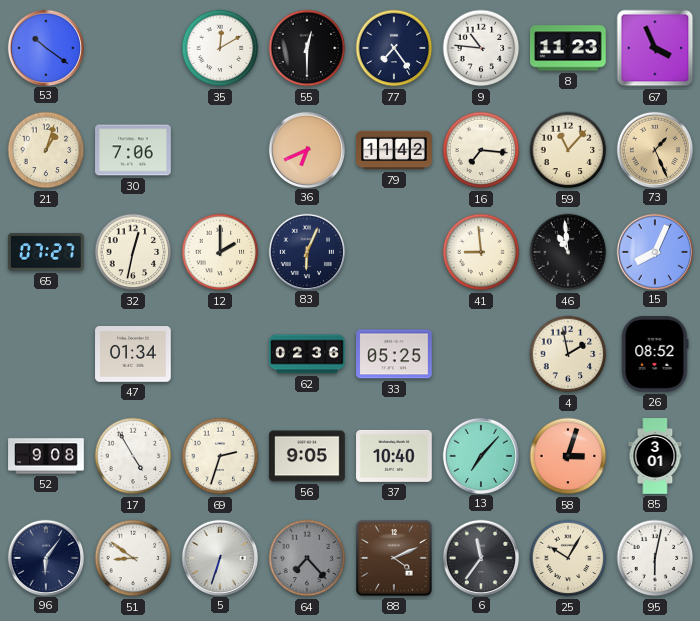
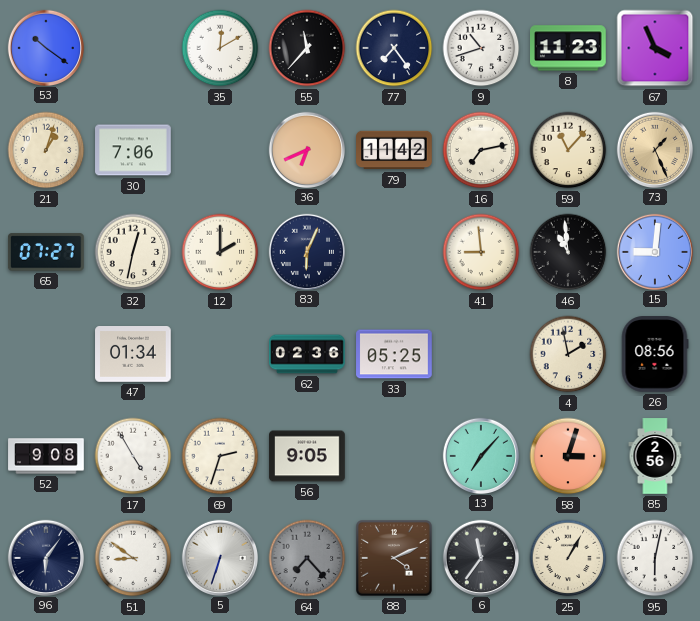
55: 12:30 -> 11:37 (307, 48)
9: 10:46 -> 10:42 (481, 48)
16: 7:16 -> 7:13 (481, 150)
15: 8:04 -> 9:01 (654, 251)
26: 08:52 -> 08:56 (655, 354)
37: 10:40 -> none (394, 456)
85: 3:01 -> 2:56 (655, 456)
25: 10:05 -> 1:05 (568, 558)
